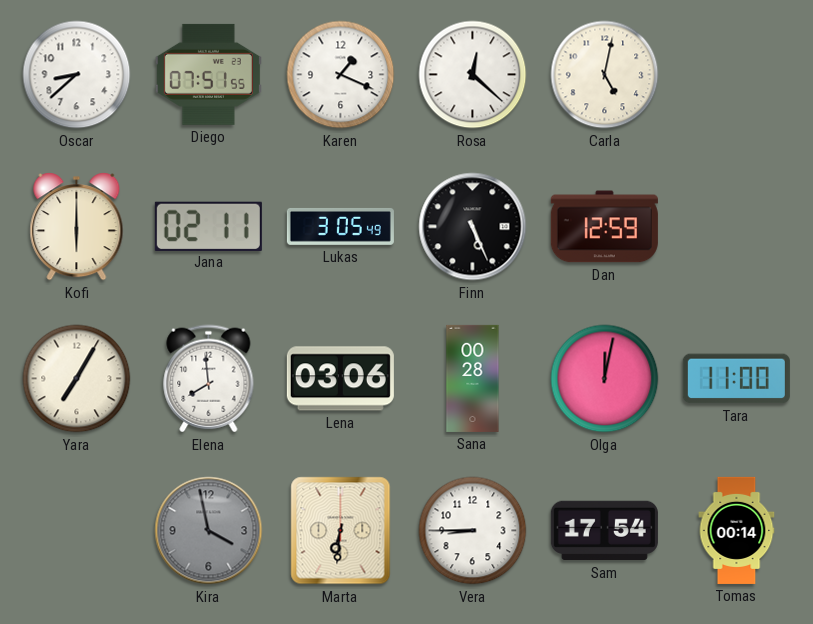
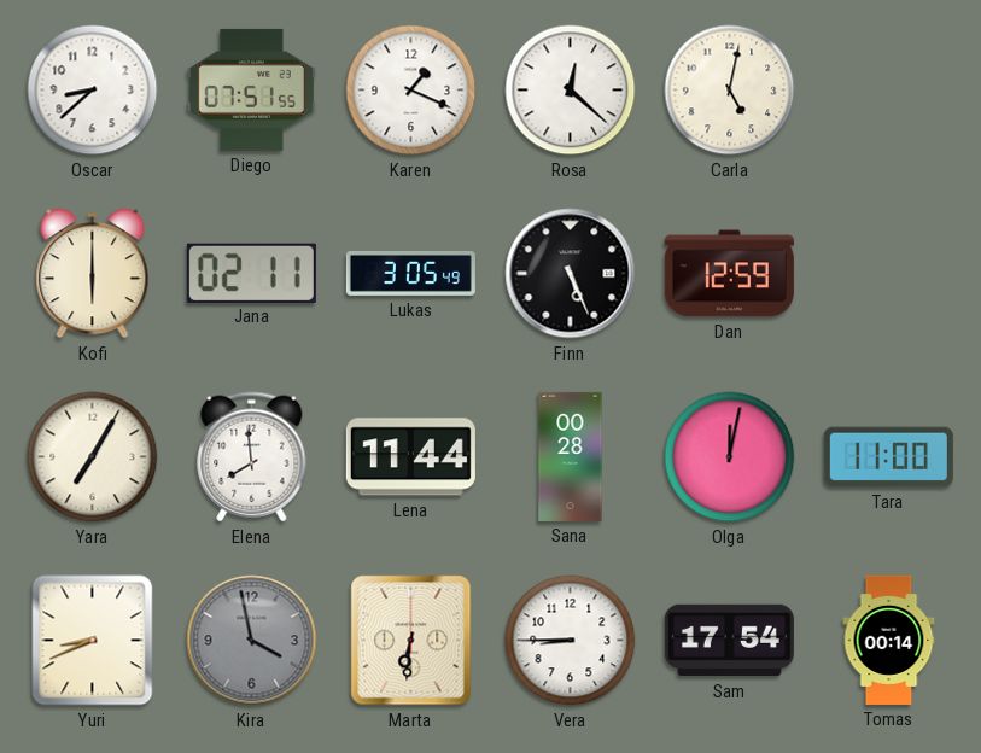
Lena: 03:06 -> 11:44 (410, 457)
Yuri: none -> 8:41 (93, 641)
